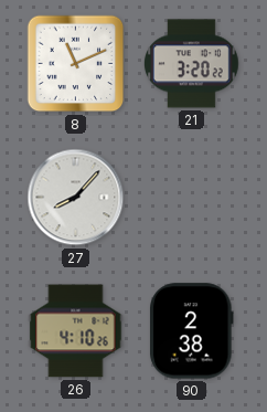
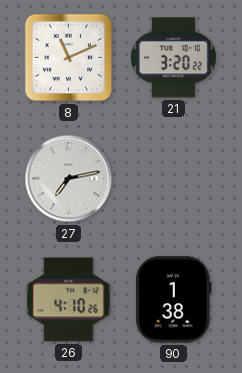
27: 8:07 -> 7:13 (69, 179)
90: 2:38 -> 1:38 (174, 300)
